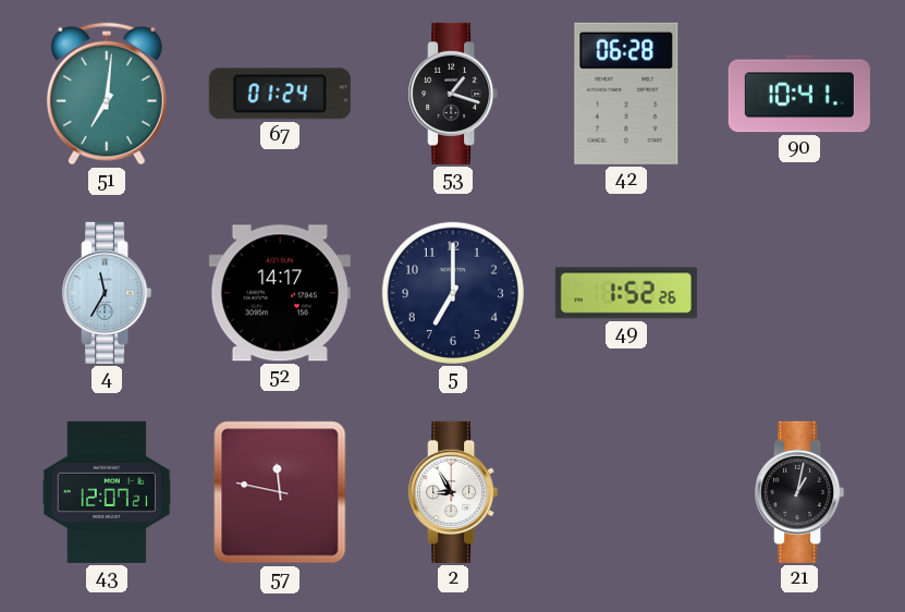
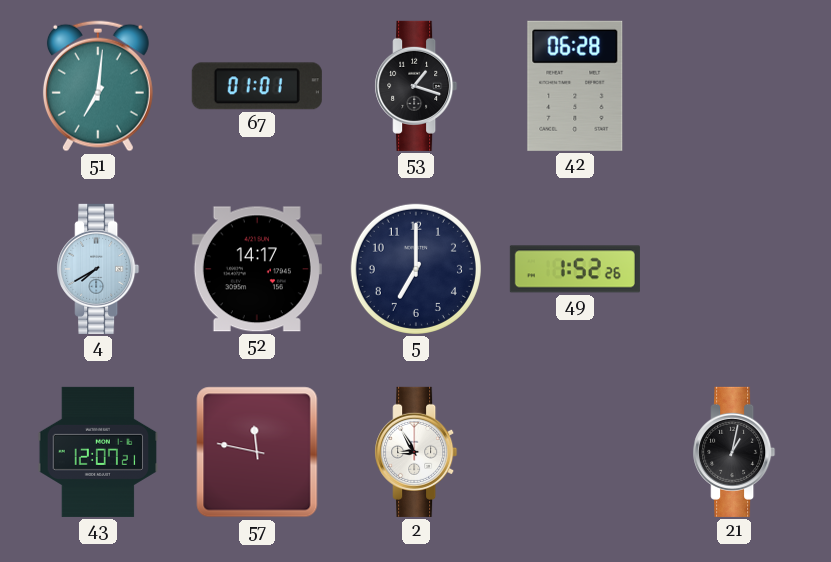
67: 01:24 -> 01:01 (257, 86)
90: 10:41 -> none (799, 94)
4: 11:35 -> 7:40 (98, 269)
